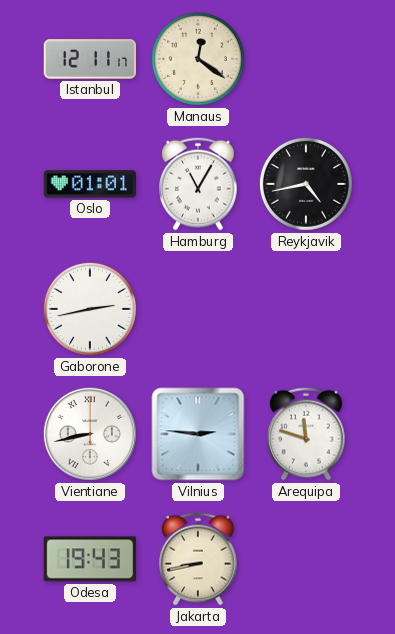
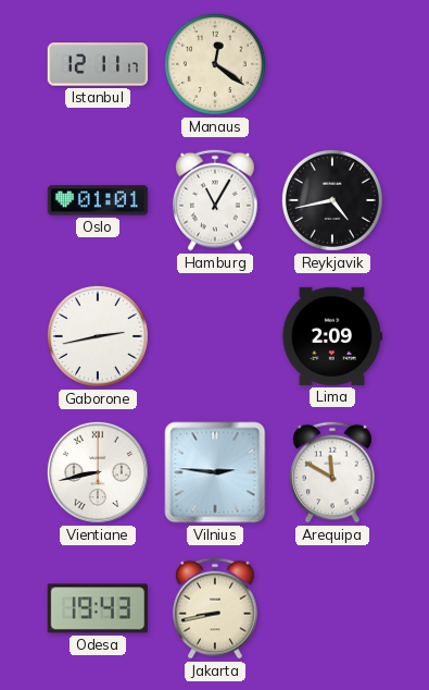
Lima: none -> 2:09 (332, 336)
Arequipa: 11:48 -> 11:50 (332, 472)
